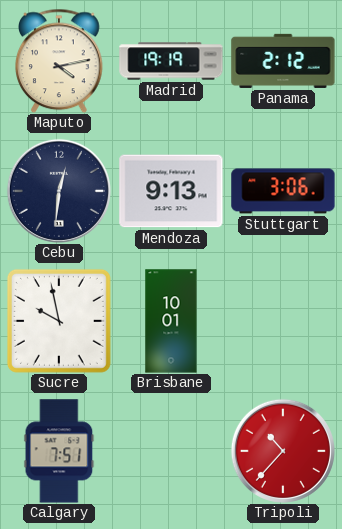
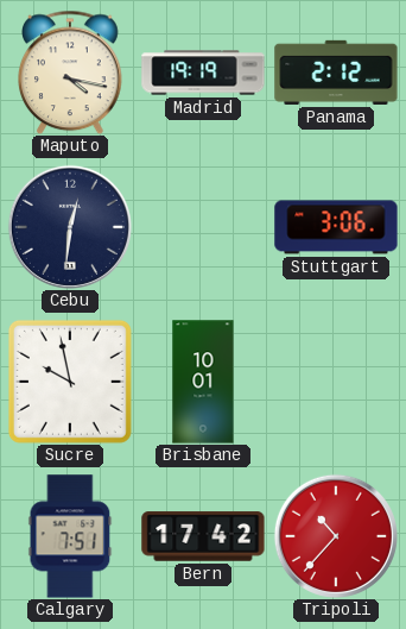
Maputo: 4:13 -> 4:17 (71, 73)
Mendoza: 9:13 -> none (171, 191)
Bern: none -> 17:42 (203, 536)
